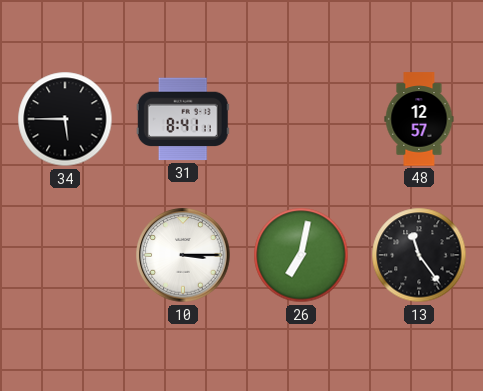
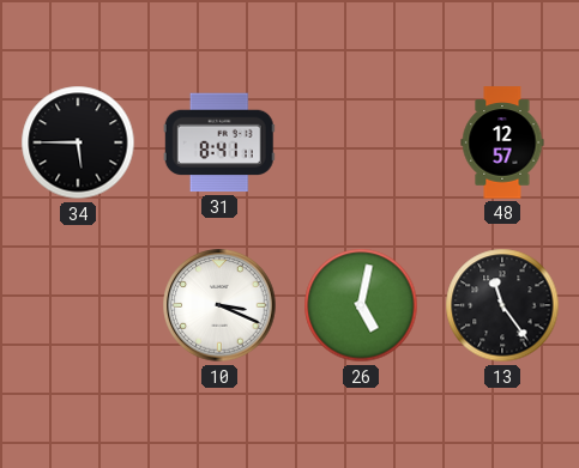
10: 3:15 -> 3:19 (219, 305)
26: 7:02 -> 5:02 (361, 305)
